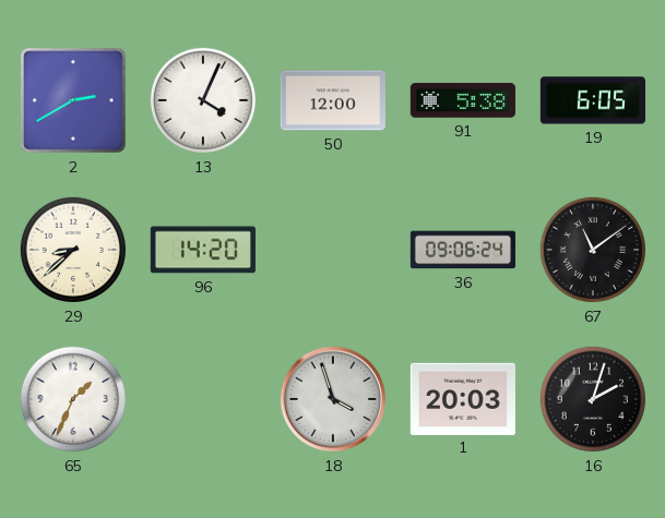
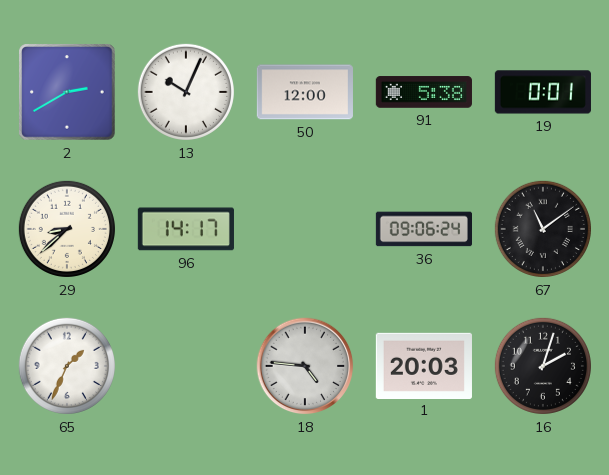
13: 4:04 -> 10:04 (186, 92)
19: 6:05 -> 0:01 (542, 92)
96: 14:20 -> 14:17 (186, 229)
18: 3:57 -> 4:46 (305, 366)
